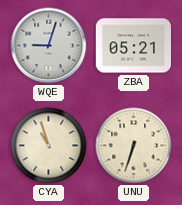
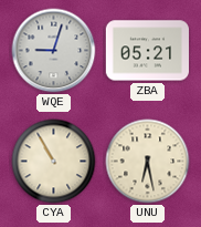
CYA: 10:57 -> 10:55 (54, 162)
UNU: 6:33 -> 6:28 (148, 162)
